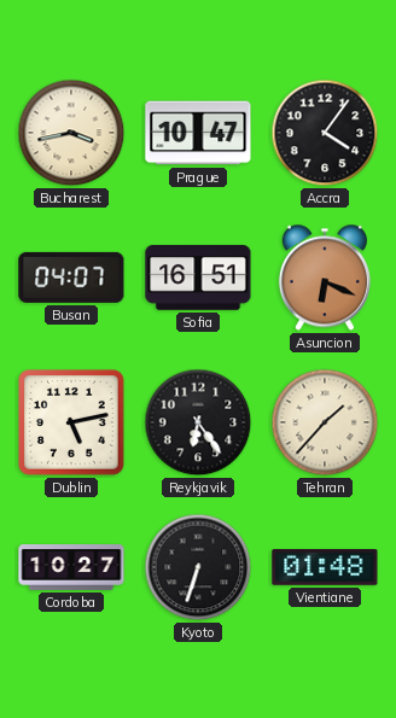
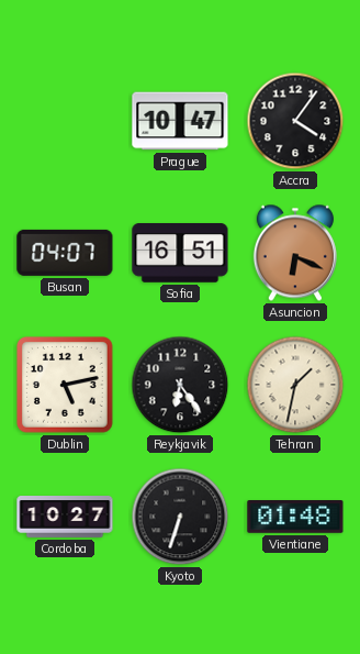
Bucharest: 3:43 -> none (71, 133)
Tehran: 1:37 -> 1:32 (295, 385)
